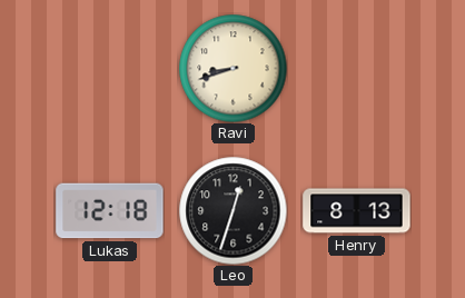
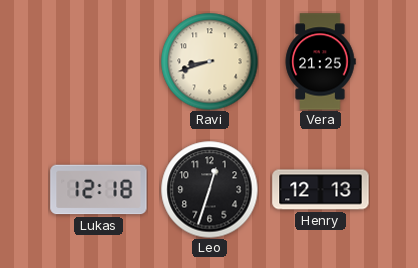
Vera: none -> 21:25 (320, 62)
Henry: 8:13 -> 12:13 (321, 190)
